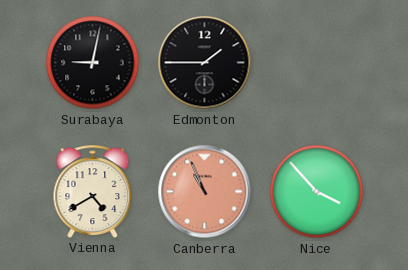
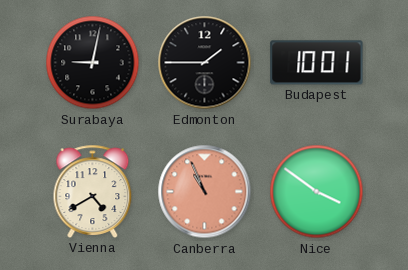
Budapest: none -> 10:01 (317, 63)
Nice: 3:53 -> 3:51 (317, 192)
